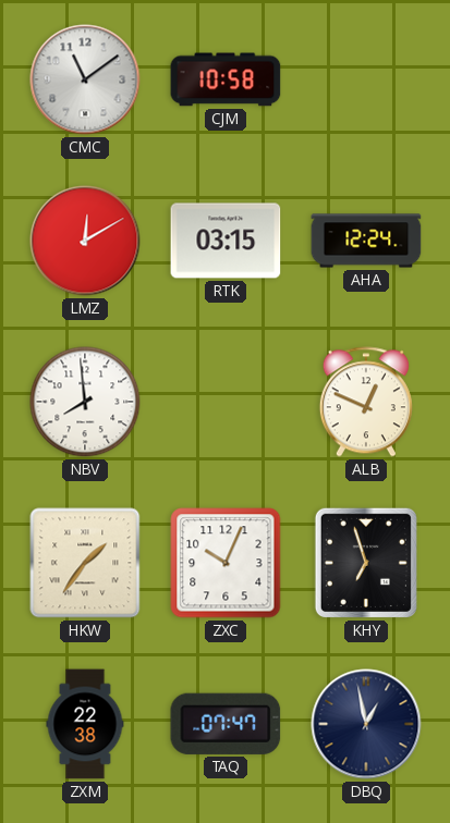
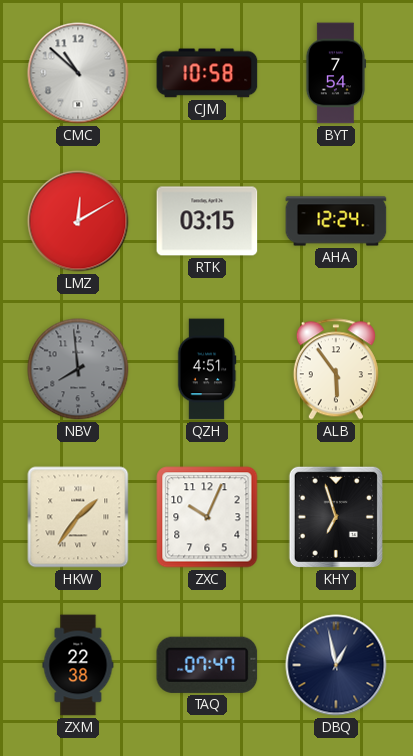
CMC: 11:09 -> 10:52 (78, 73)
BYT: none -> 7:54 (336, 73)
NBV dial: white -> grey (78, 369)
QZH: none -> 4:51 (207, 369)
ALB: 12:49 -> 5:54 (336, 369)
